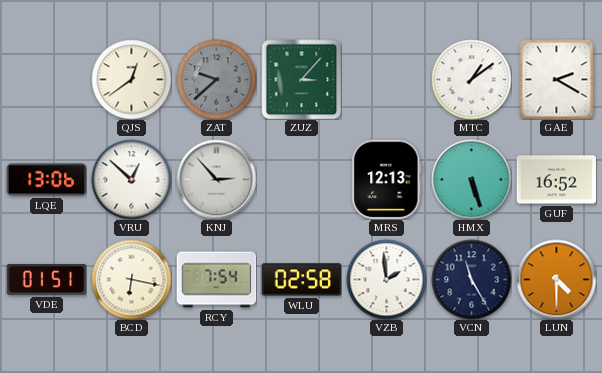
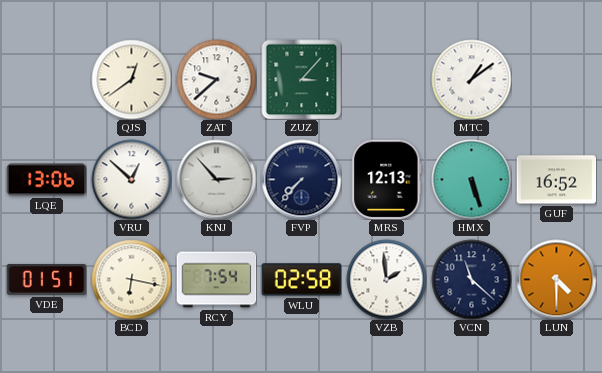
ZAT dial: grey -> white (216, 79)
GAE: 2:20 -> none (557, 79)
FVP: none -> 7:37 (301, 179)
VCN: 11:25 -> 11:22 (471, 279)
